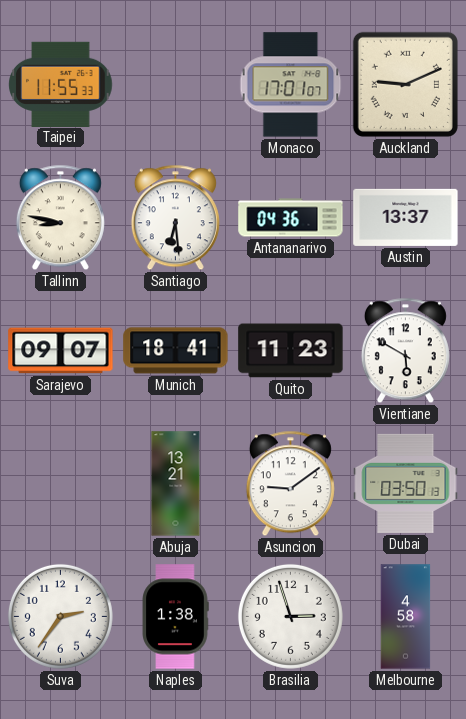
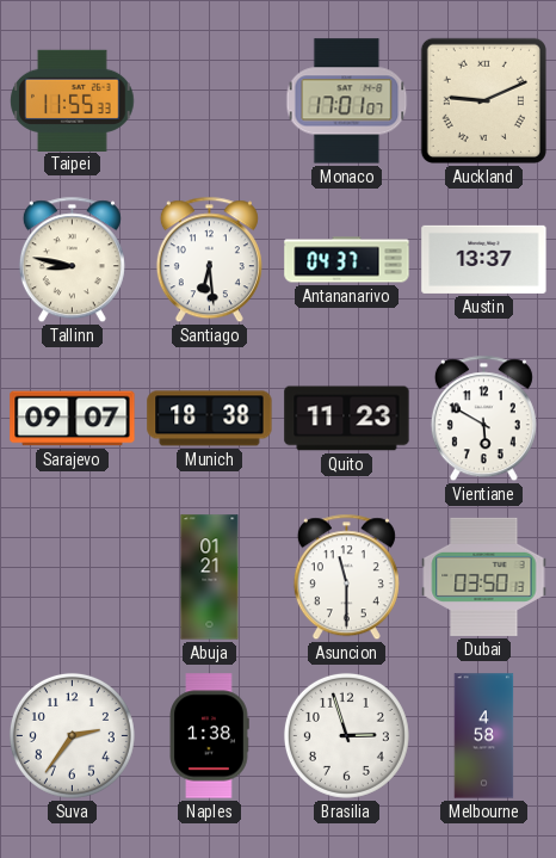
Antananarivo: 04:36 -> 04:37 (347, 260)
Munich: 18:41 -> 18:38 (210, 419)
Abuja: 13:21 -> 01:21 (210, 578)
Asuncion: 9:09 -> 11:30 (346, 578)
